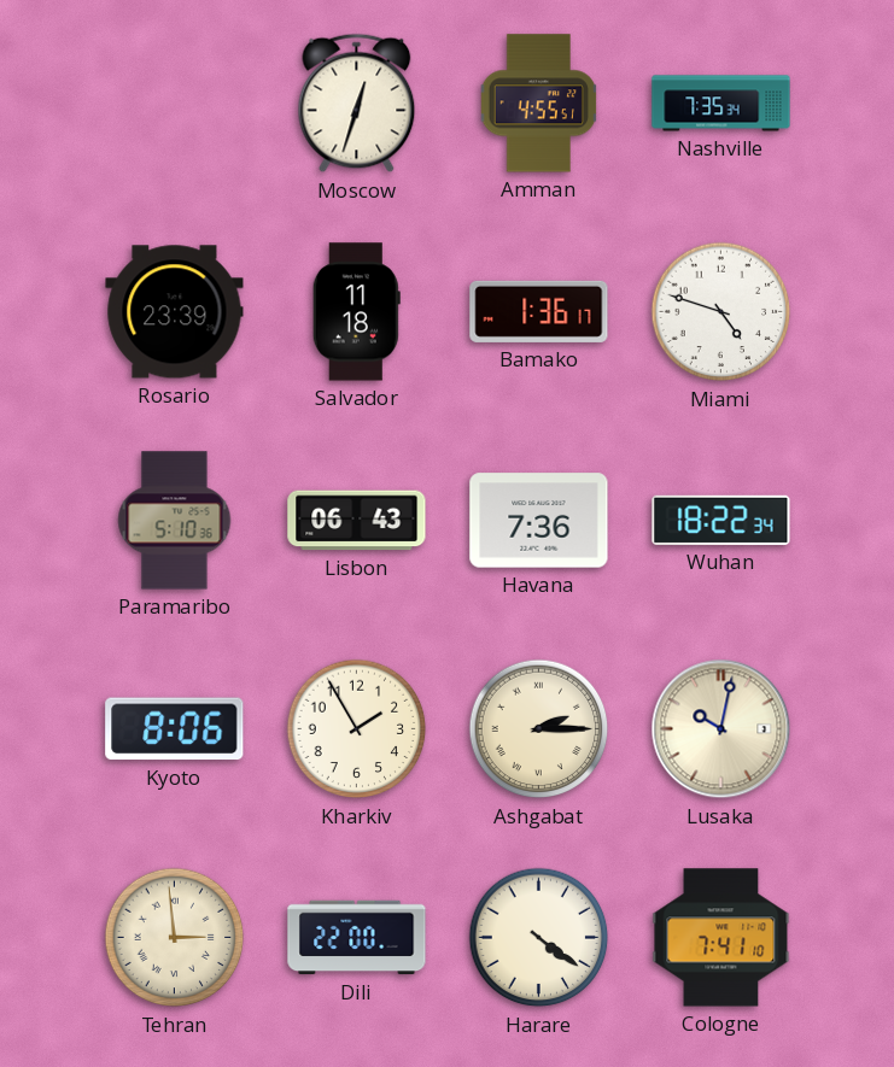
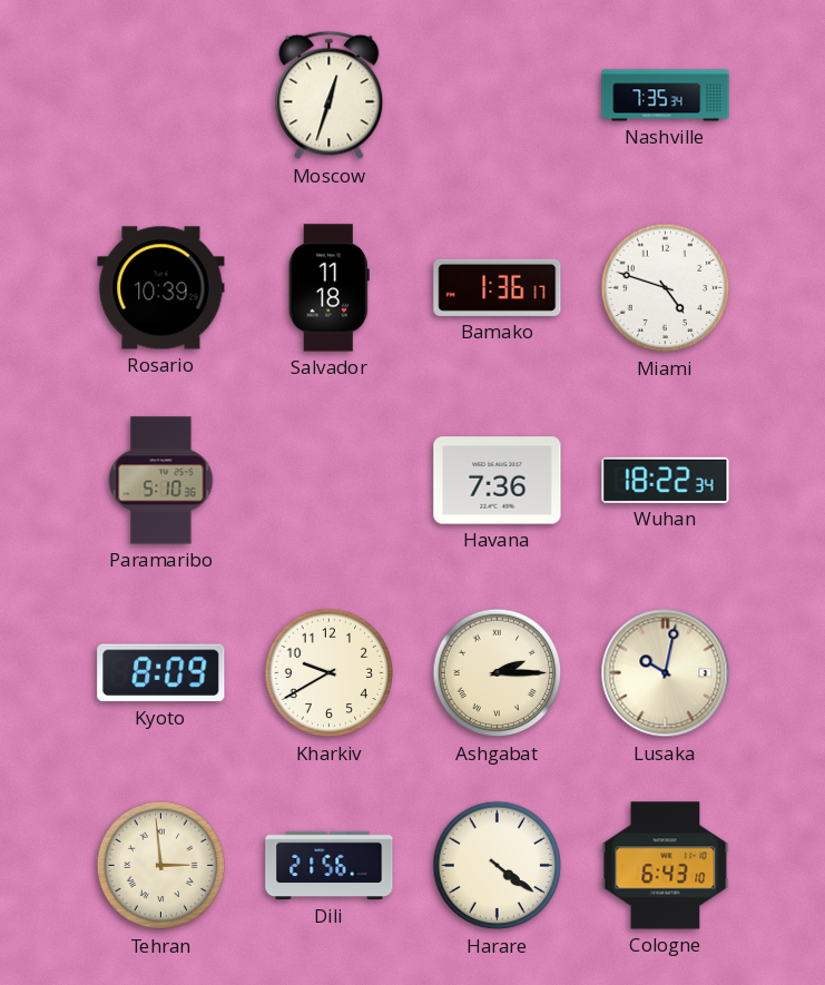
Amman: 4:55 -> none (539, 104)
Rosario: 23:39 -> 10:39 (161, 288)
Lisbon: 06:43 -> none (357, 521)
Kyoto: 8:06 -> 8:09 (161, 673)
Kharkiv: 1:55 -> 9:40 (330, 673)
Dili: 22:00 -> 21:56 (330, 866)
Cologne: 7:41 -> 6:43 (666, 866)
